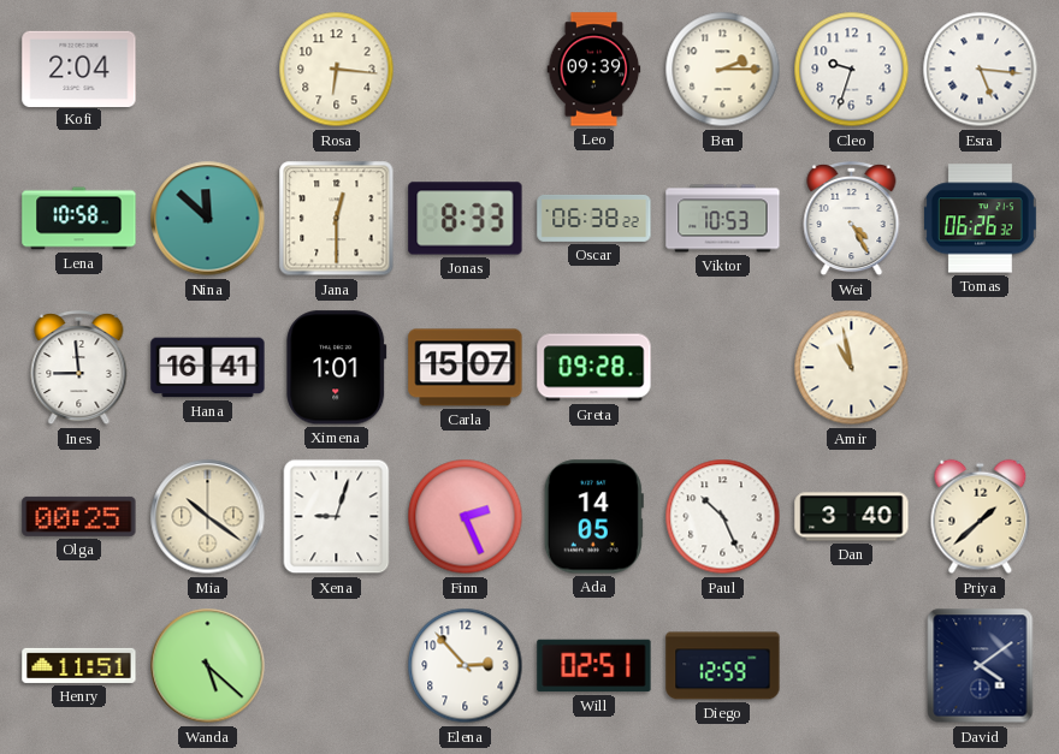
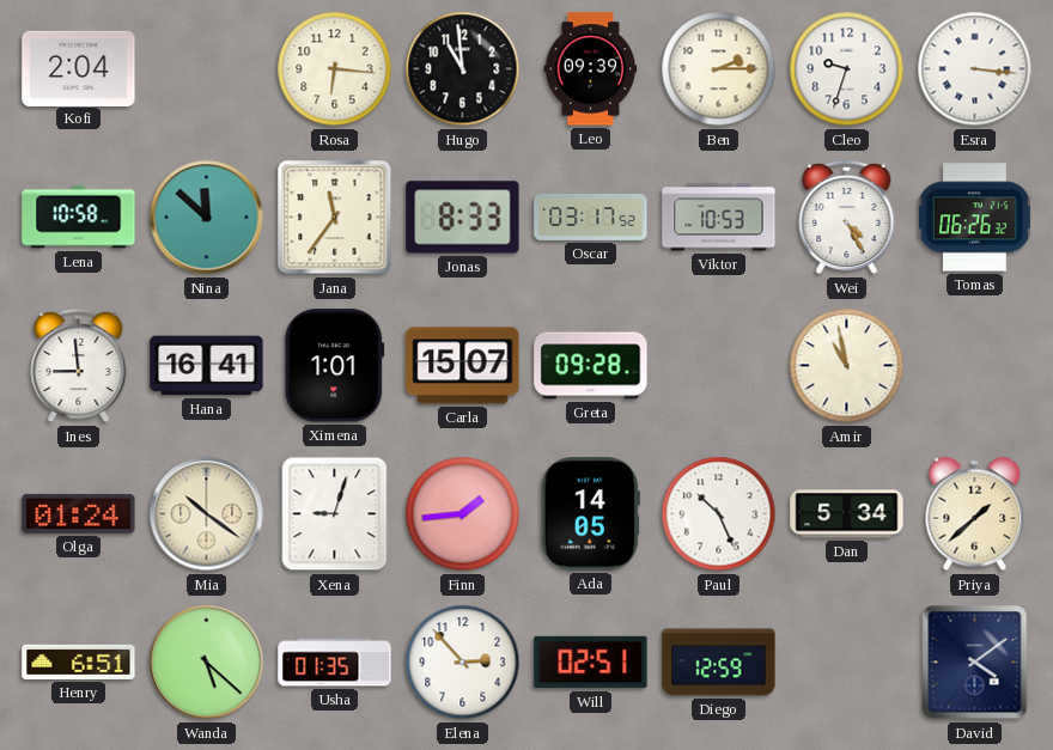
Hugo: none -> 10:59 (463, 69)
Esra: 5:16 -> 3:16 (975, 69)
Jana: 12:30 -> 11:36 (335, 218)
Oscar: 06:38 -> 03:17 (591, 217)
Olga: 00:25 -> 01:24 (79, 513)
Finn: 2:26 -> 1:44 (463, 514)
Dan: 3:40 -> 5:34 (847, 514)
Henry: 11:51 -> 6:51 (79, 661)
Usha: none -> 01:35 (335, 663)
